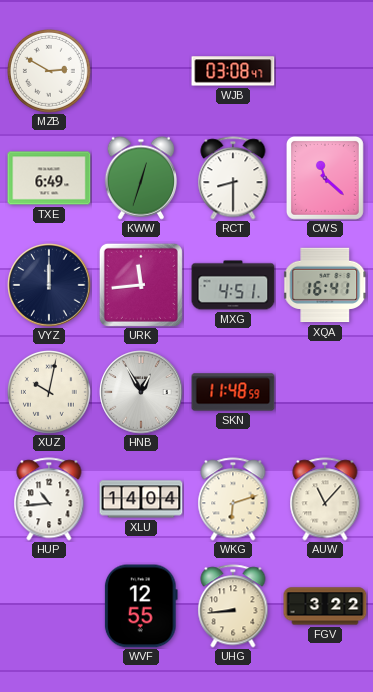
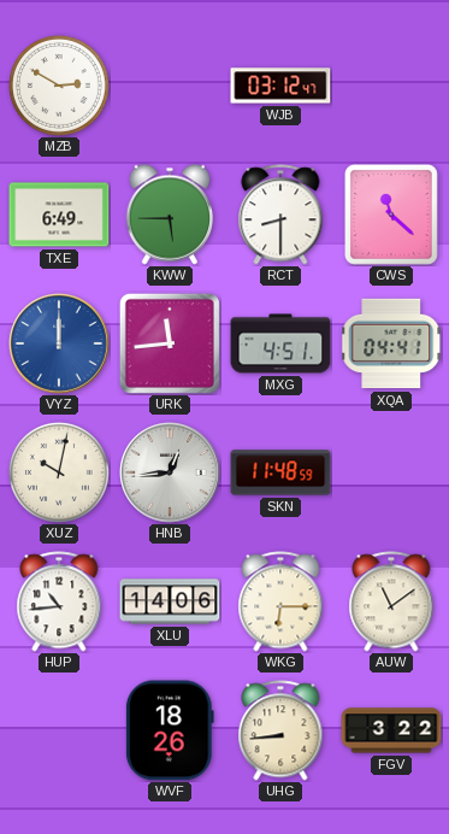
WJB: 03:08 -> 03:12 (280, 86)
KWW: 12:33 -> 5:45 (169, 215)
VYZ dial: navy -> blue (59, 343)
XQA: 16:41 -> 04:41 (391, 343)
HNB: 12:55 -> 12:44 (170, 472)
XLU: 14:04 -> 14:06 (170, 601)
WKG: 6:12 -> 6:15 (280, 601)
AUW: 11:07 -> 11:09 (391, 601)
WVF: 12:55 -> 18:26 (170, 730)
